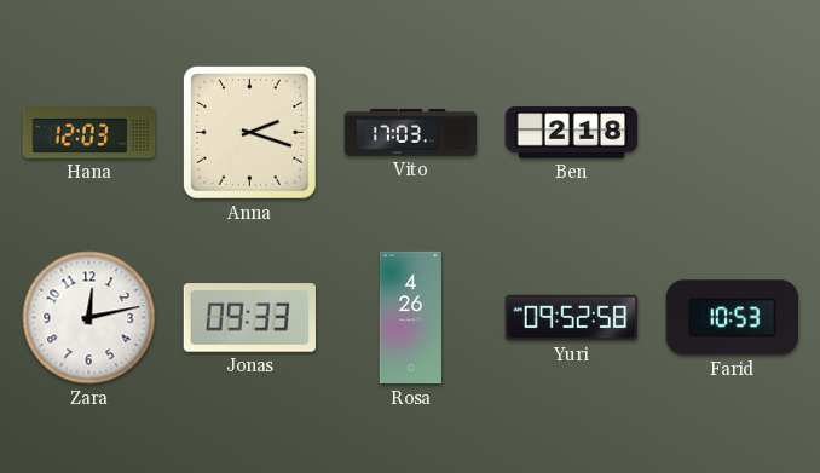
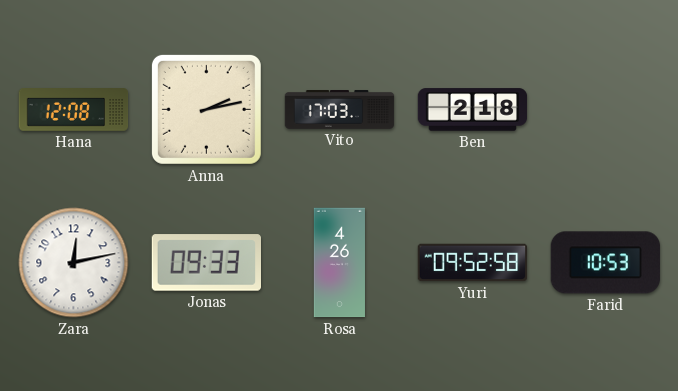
Hana: 12:03 -> 12:08 (74, 110)
Anna: 2:18 -> 2:13 (206, 109)
